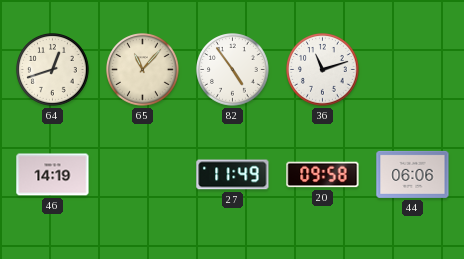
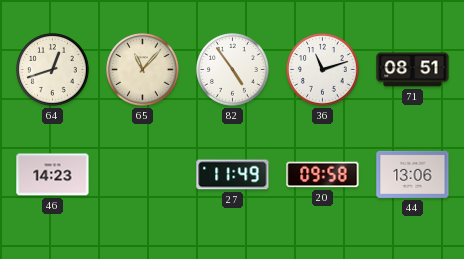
71: none -> 08:51 (413, 70)
46: 14:19 -> 14:23 (53, 175)
44: 06:06 -> 13:06 (413, 174)
